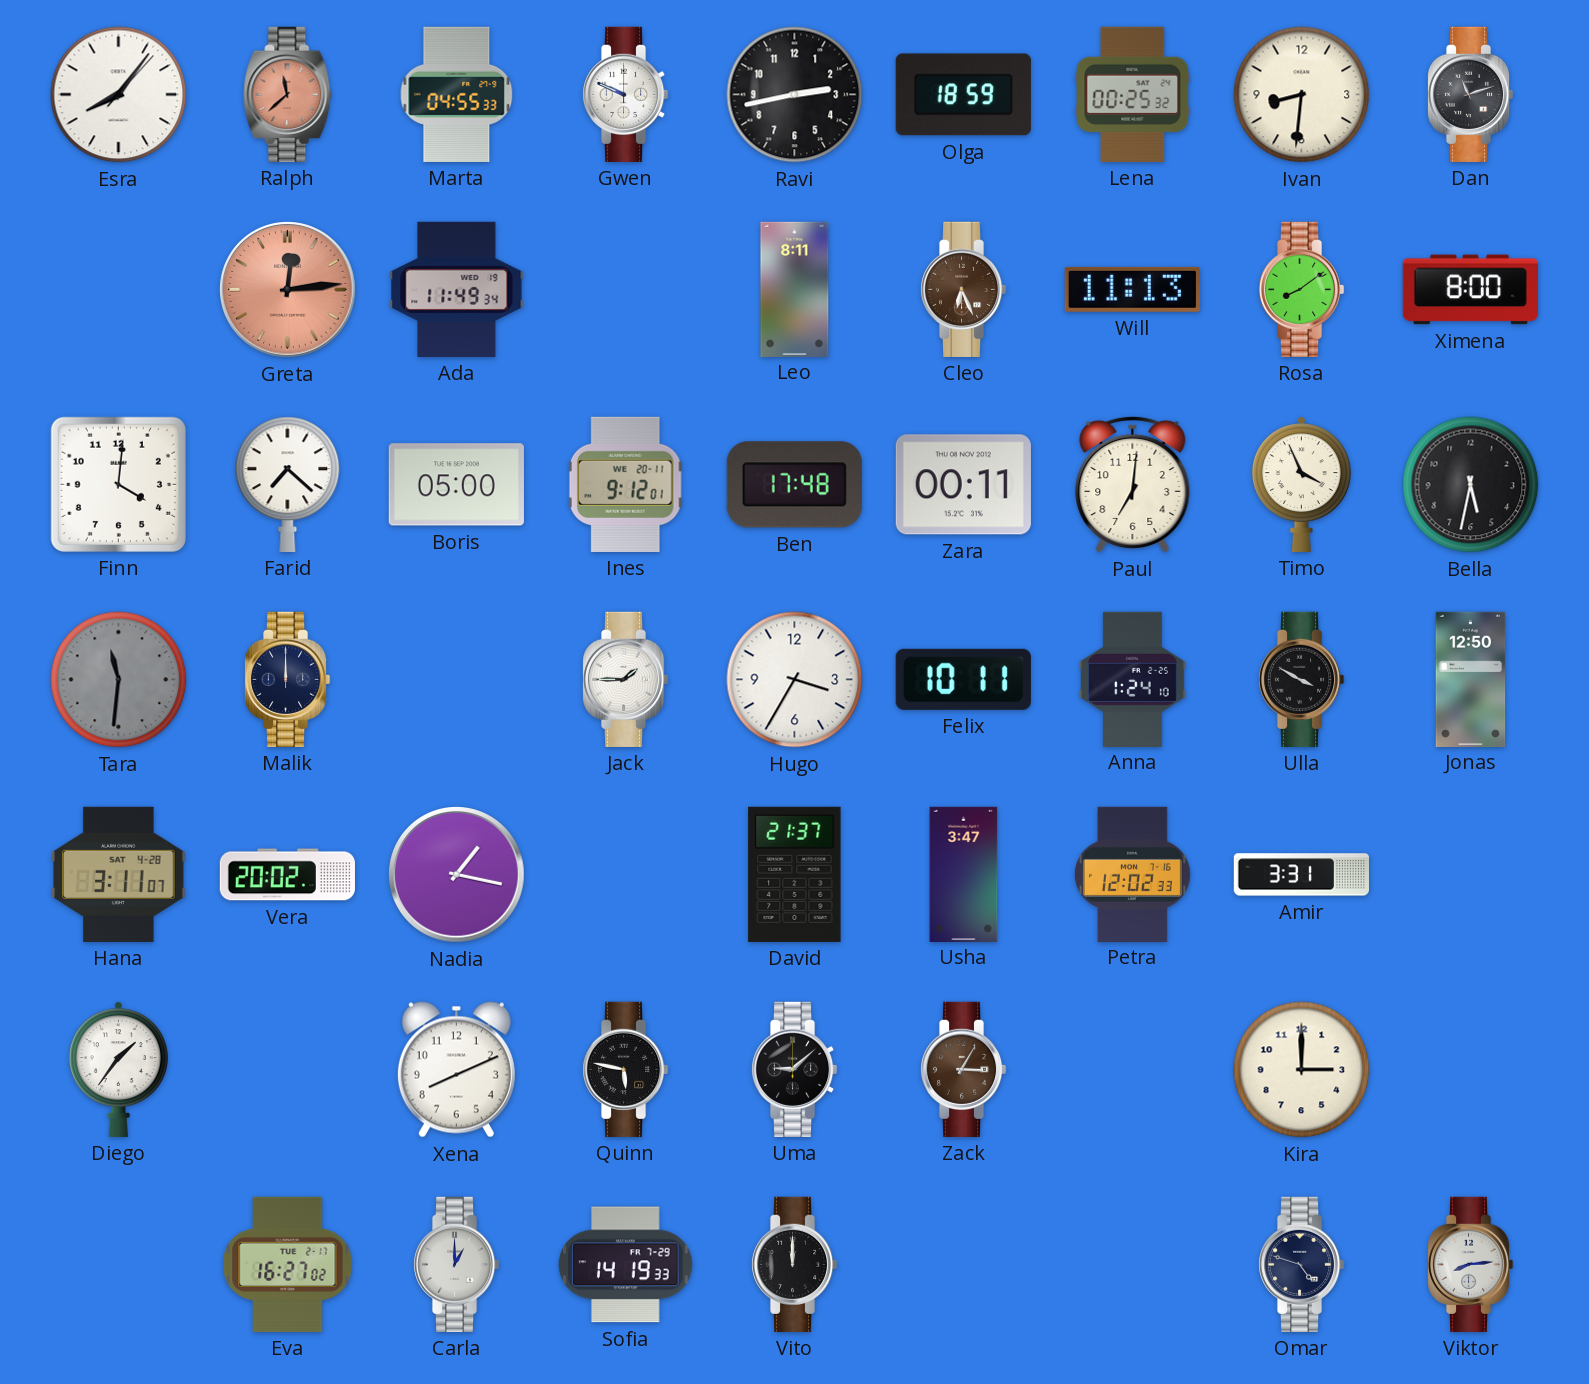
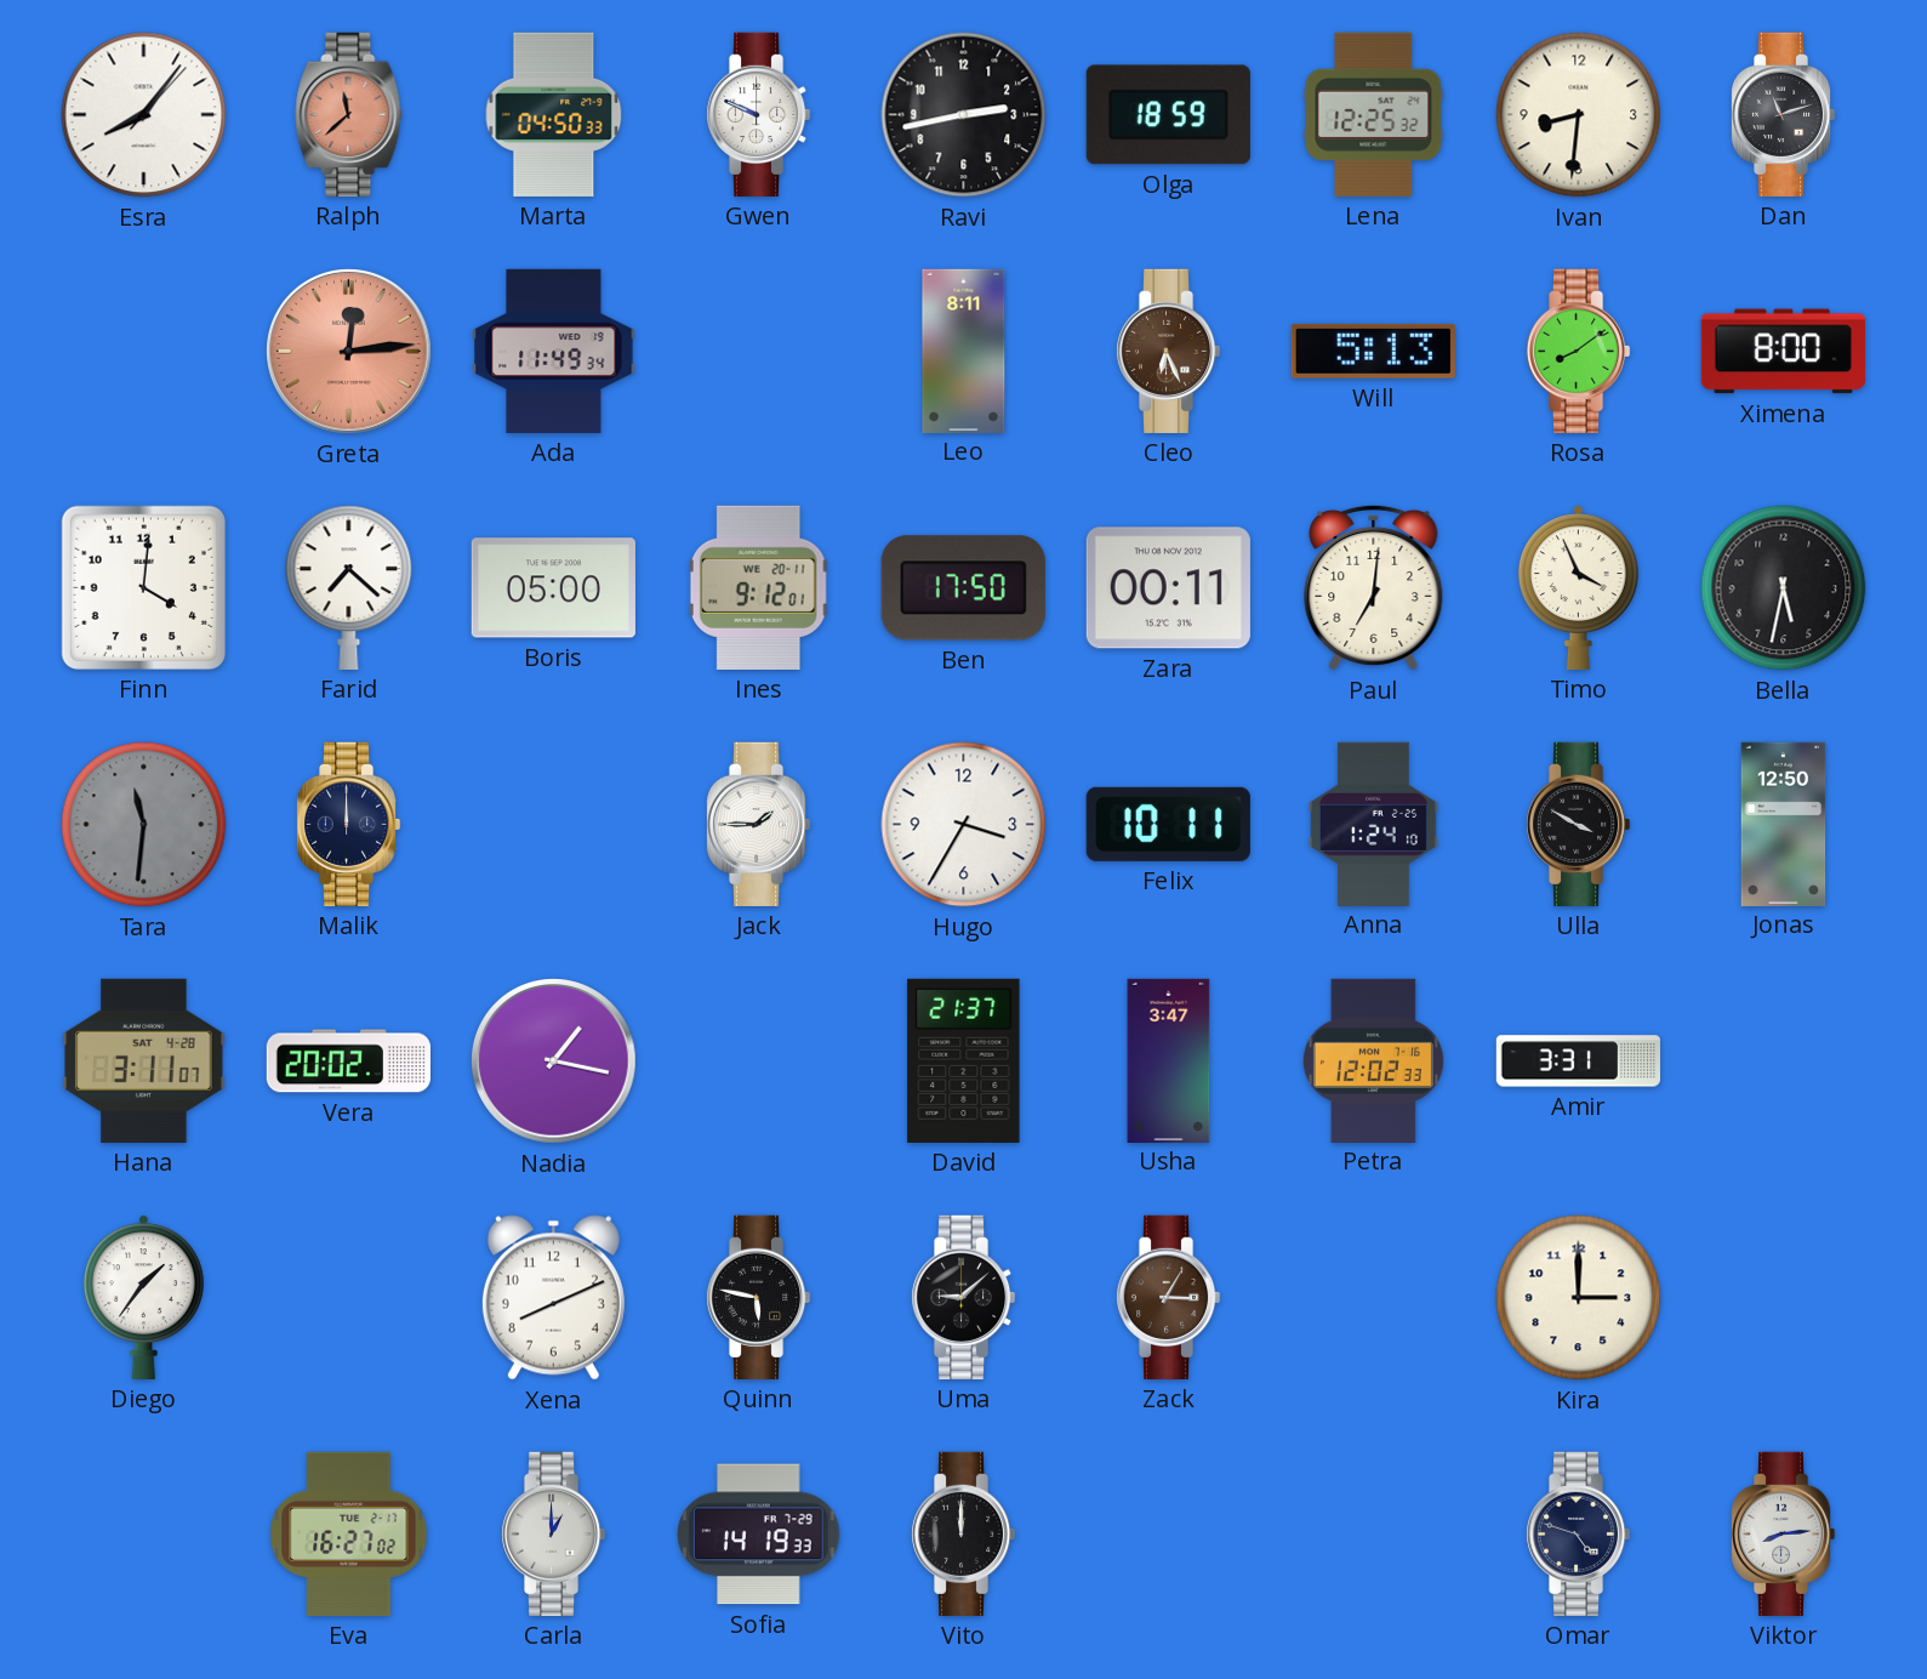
Marta: 04:55 -> 04:50 (554, 114)
Lena: 00:25 -> 12:25 (1374, 114)
Will: 11:13 -> 5:13 (1373, 351)
Ben: 17:48 -> 17:50 (963, 588)
